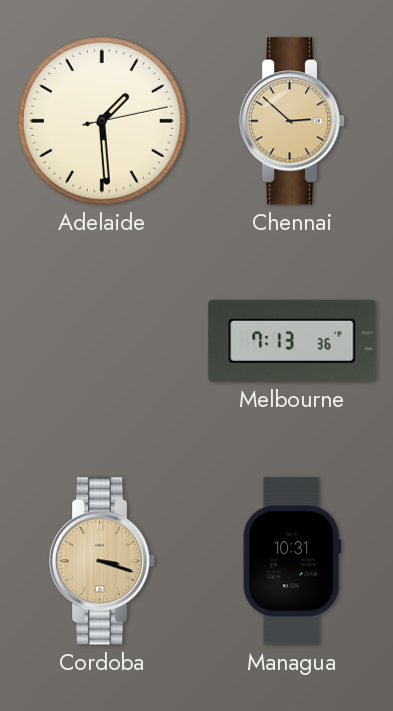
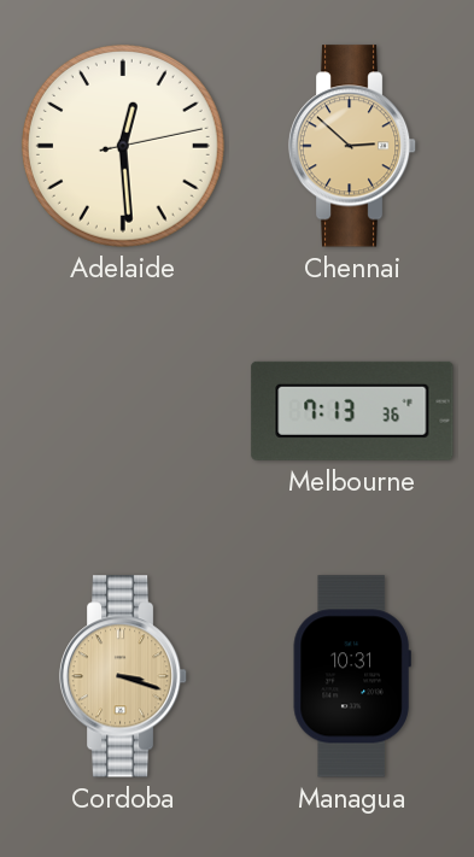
Adelaide: 1:29 -> 12:29 (123, 146)
